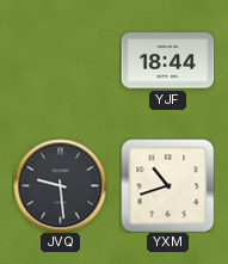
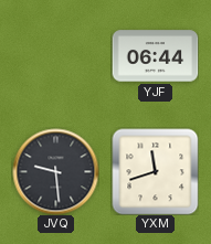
YJF: 18:44 -> 06:44 (155, 56)
YXM: 10:42 -> 11:42 (155, 171)
